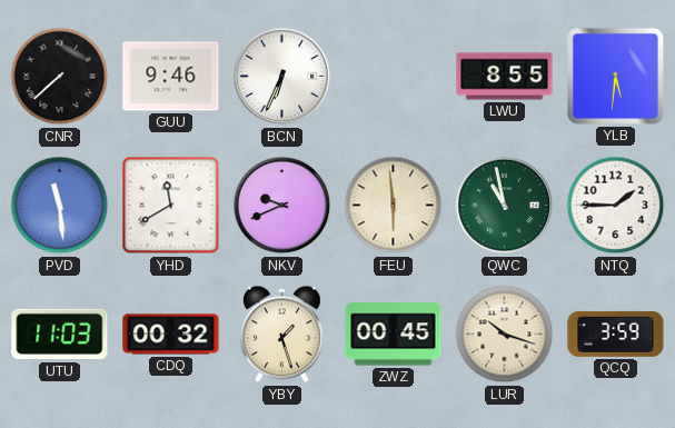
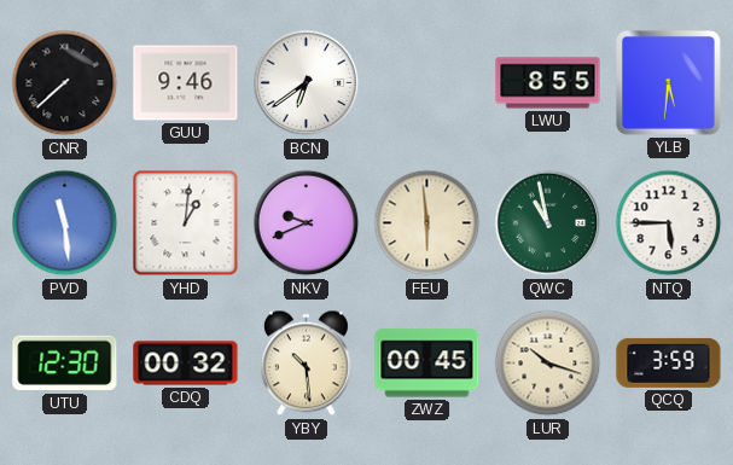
BCN: 6:34 -> 6:39 (307, 83)
YHD: 11:40 -> 1:01 (186, 223)
NTQ: 1:45 -> 5:45 (669, 223)
UTU: 11:03 -> 12:30 (65, 364)
YBY: 1:27 -> 10:29 (306, 364)
